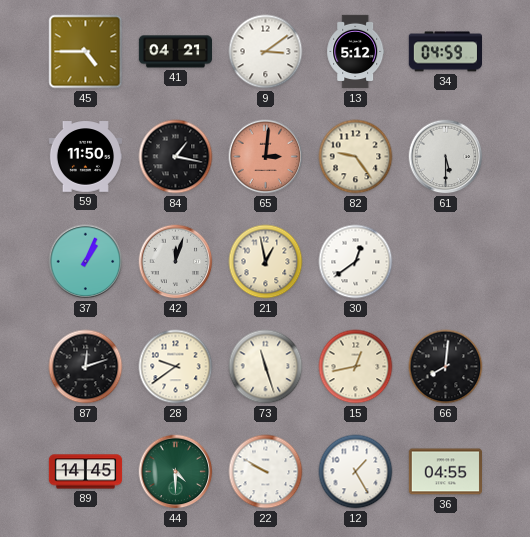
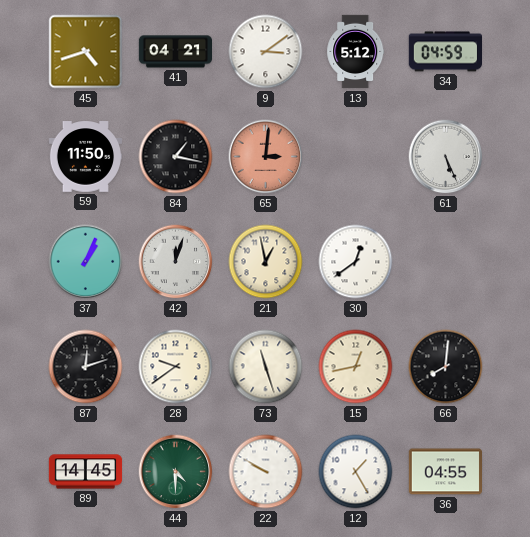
45: 4:45 -> 4:42 (86, 52)
82: 9:24 -> none (356, 157)
61: 5:30 -> 5:26 (446, 157)
